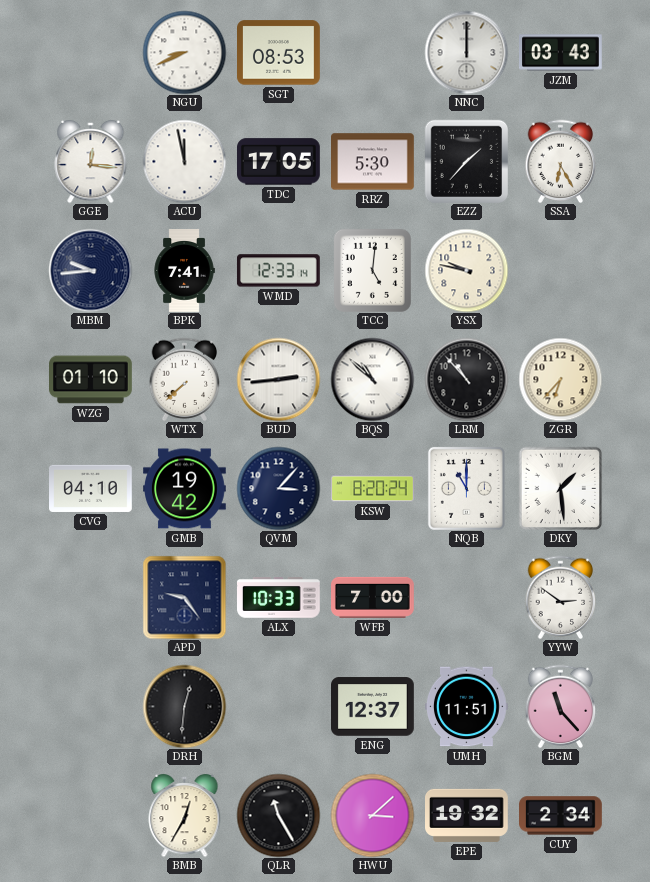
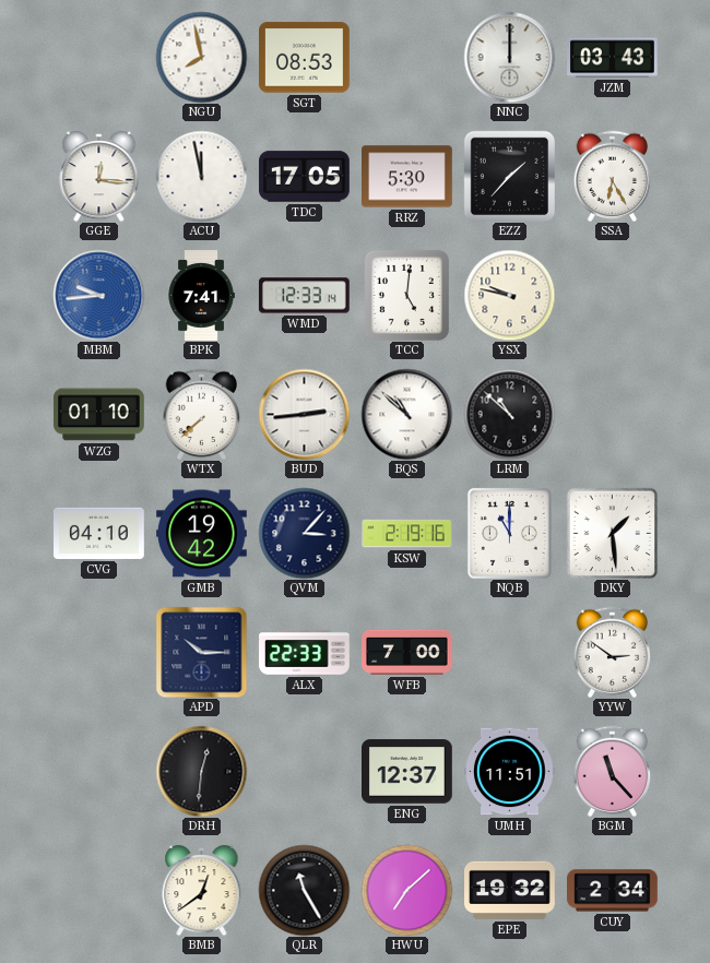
NGU: 8:41 -> 7:58 (201, 57)
MBM dial: navy -> blue (98, 295)
LRM: 10:53 -> 10:52 (509, 414)
ZGR: 6:37 -> none (560, 379)
KSW: 8:20 -> 2:19 (407, 534)
APD: 9:24 -> 10:15 (201, 652)
ALX: 10:33 -> 22:33 (305, 653)
BMB: 12:35 -> 12:39 (202, 890)
HWU: 3:08 -> 7:08 (406, 890)
